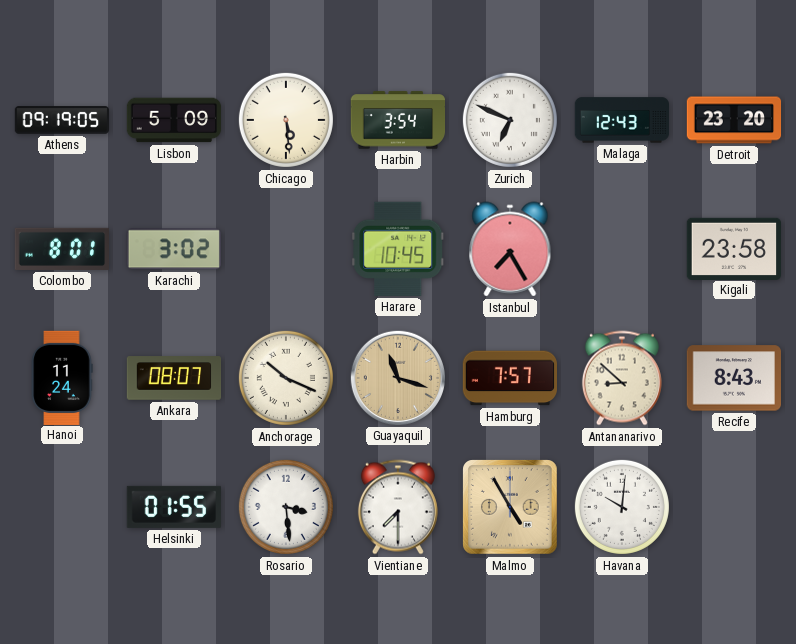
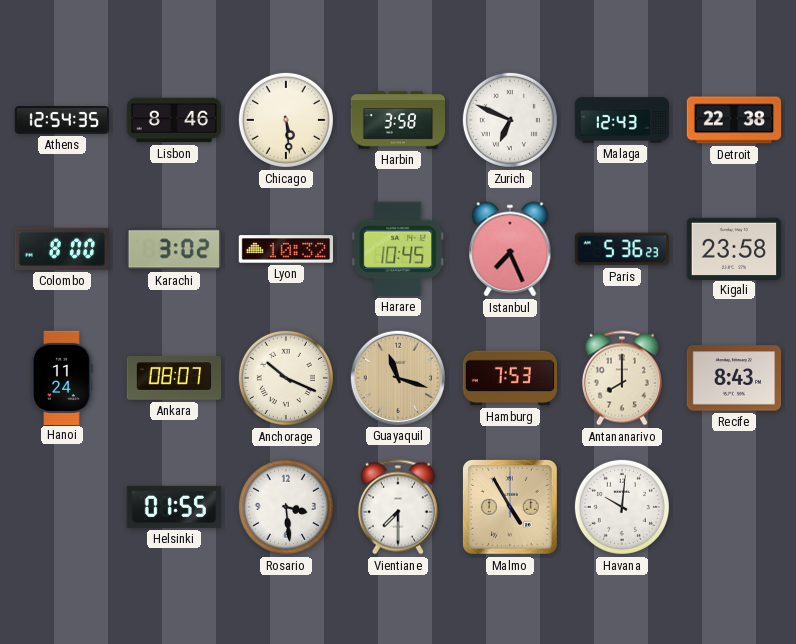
Athens: 09:19 -> 12:54 (62, 120)
Lisbon: 5:09 -> 8:46 (174, 120)
Harbin: 3:54 -> 3:58 (398, 120)
Detroit: 23:20 -> 22:38 (734, 120)
Colombo: 8:01 -> 8:00 (61, 249)
Lyon: none -> 10:32 (285, 249)
Istanbul: 7:25 -> 7:26 (510, 249)
Paris: none -> 5:36 (621, 249)
Hamburg: 7:57 -> 7:53 (509, 378)
Antananarivo: 8:52 -> 8:00 (622, 378)
